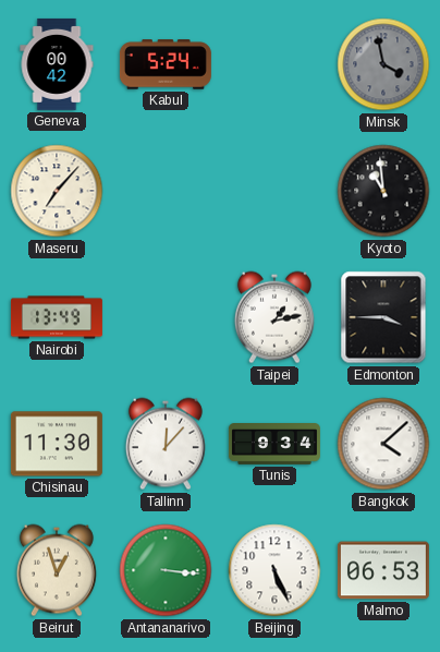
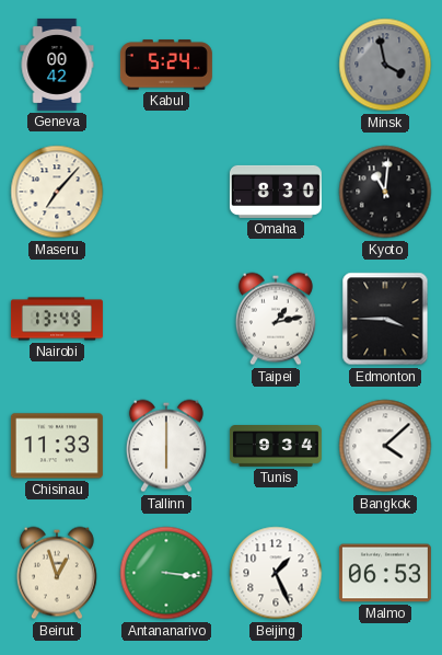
Omaha: none -> 8:30 (276, 192)
Kyoto: 10:59 -> 11:01 (385, 192)
Chisinau: 11:30 -> 11:33 (57, 446)
Tallinn: 12:07 -> 6:00 (166, 446)
Beijing: 5:26 -> 1:26 (276, 573)
